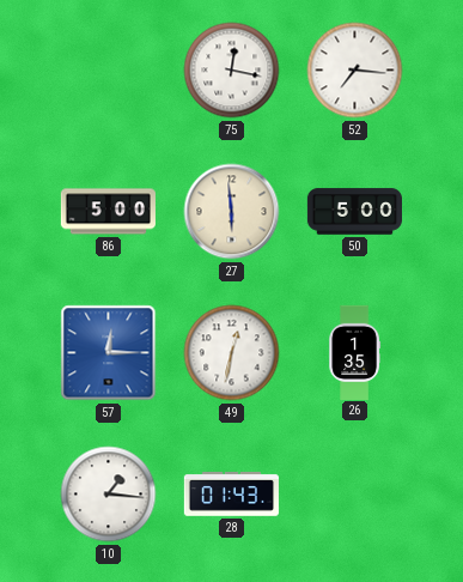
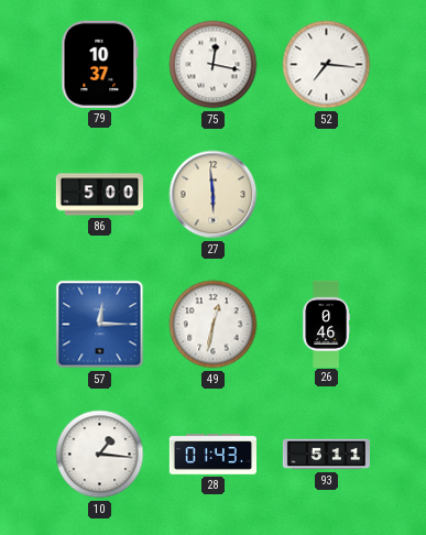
79: none -> 10:37 (100, 64)
50: 5:00 -> none (354, 212)
26: 1:35 -> 0:46 (326, 324)
93: none -> 5:11 (326, 455)
